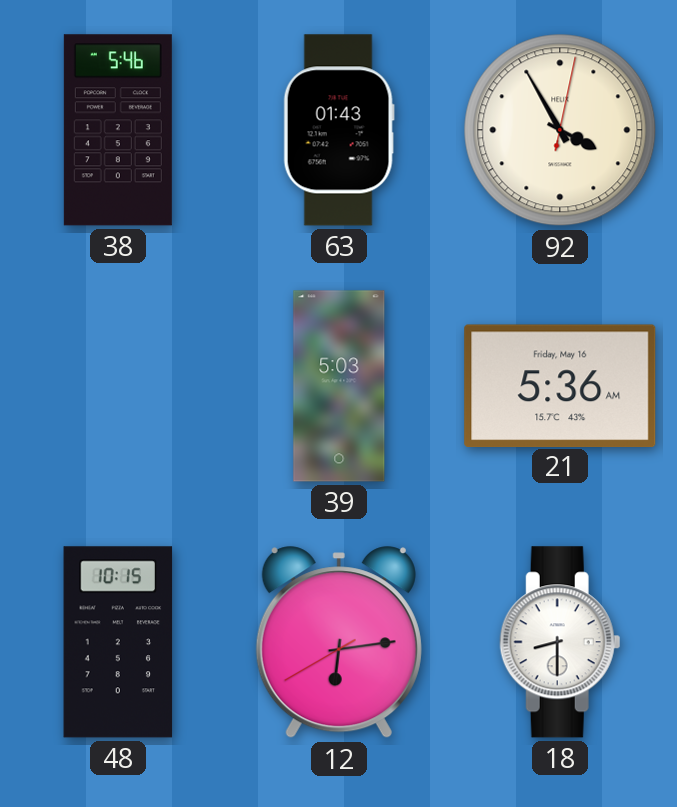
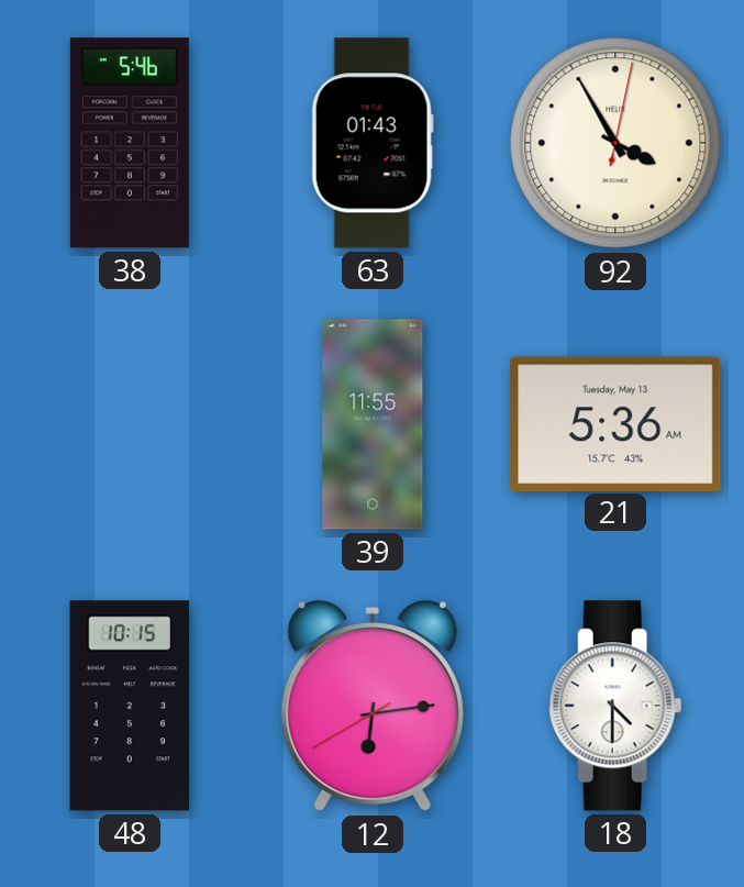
39: 5:03 -> 11:55 (373, 424)
21 date: Friday, May 16 -> Tuesday, May 13 (615, 423)
18: 8:30 -> 4:30 (615, 706)
